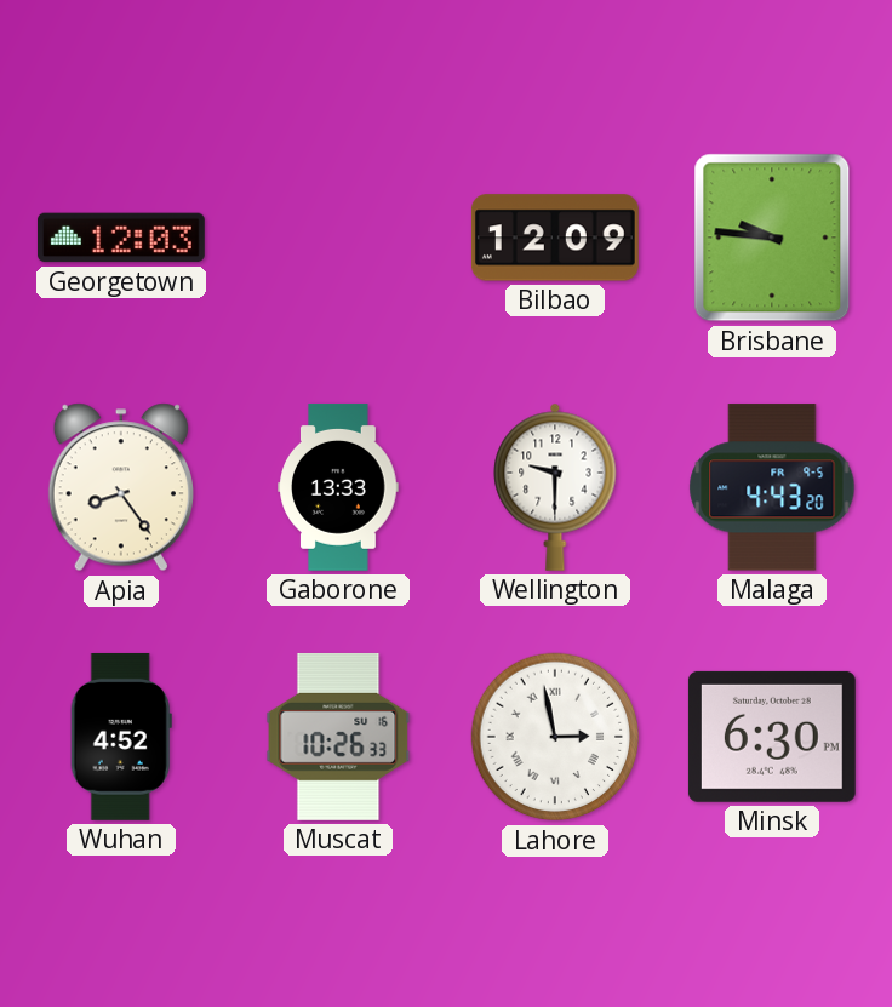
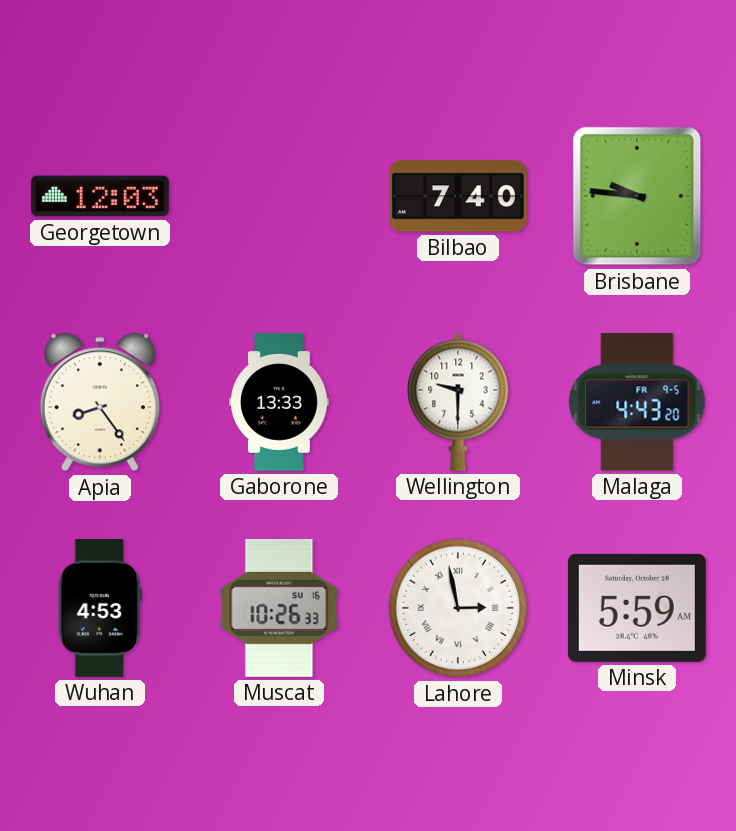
Bilbao: 12:09 -> 7:40 (458, 196)
Wuhan: 4:52 -> 4:53 (100, 608)
Minsk: 6:30 -> 5:59 (637, 608)
